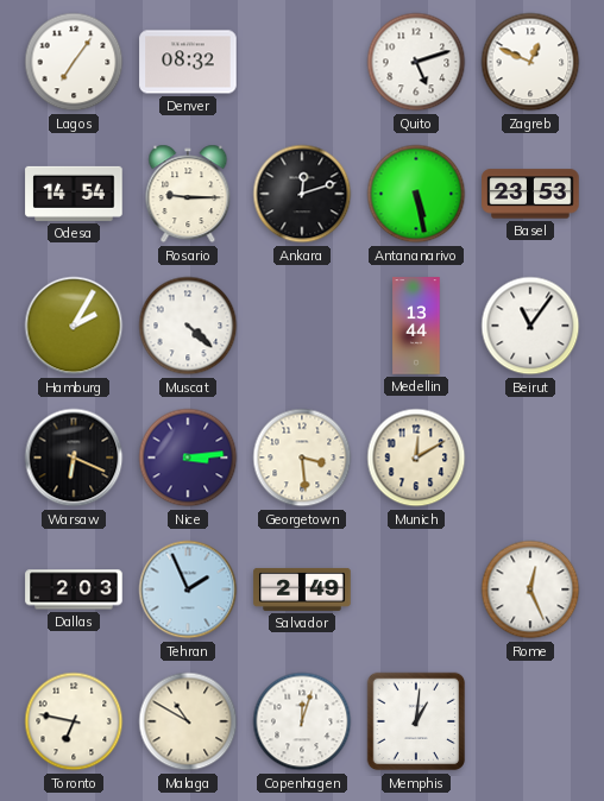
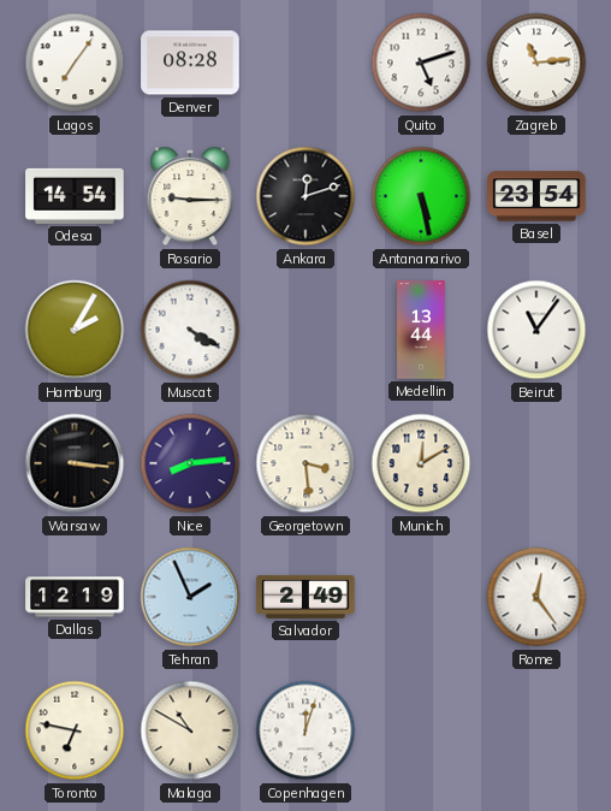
Denver: 08:32 -> 08:28 (190, 63)
Zagreb: 12:49 -> 11:14 (536, 63)
Basel: 23:53 -> 23:54 (536, 196)
Muscat: 4:22 -> 4:20 (190, 330)
Warsaw: 6:19 -> 3:16 (75, 463)
Nice: 3:14 -> 8:14 (190, 463)
Dallas: 2:03 -> 12:19 (75, 597)
Rome: 12:26 -> 12:24 (536, 597)
Memphis: 1:01 -> none (416, 721)
